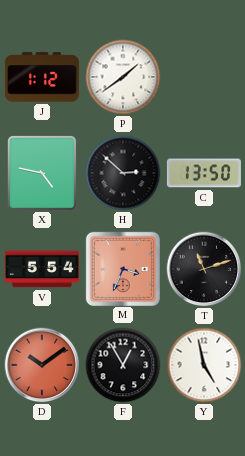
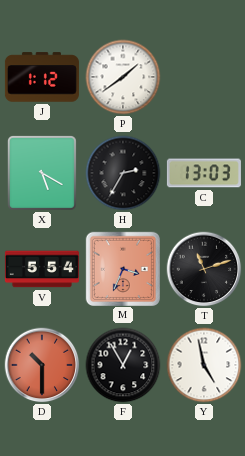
X: 4:47 -> 5:20 (42, 173)
H: 2:52 -> 2:35 (123, 173)
C: 13:50 -> 13:03 (204, 173)
D: 10:09 -> 10:30 (42, 365)
